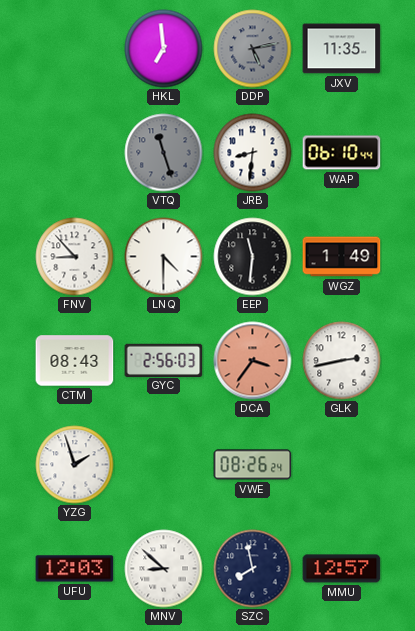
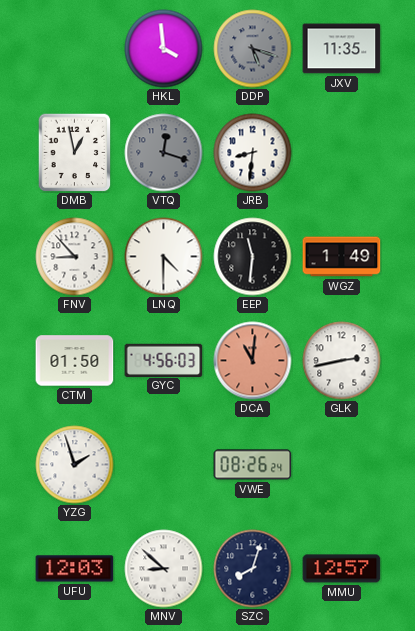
HKL: 6:59 -> 3:59 (164, 49)
DDP: 5:13 -> 5:18 (253, 49)
DMB: none -> 12:58 (75, 152)
VTQ: 11:27 -> 12:18 (164, 153)
WAP: 06:10 -> none (342, 153)
CTM: 08:43 -> 01:50 (75, 361)
GYC: 2:56 -> 4:56 (164, 360)
DCA: 3:36 -> 11:01 (253, 361)
SZC: 7:58 -> 8:03 (253, 569)
